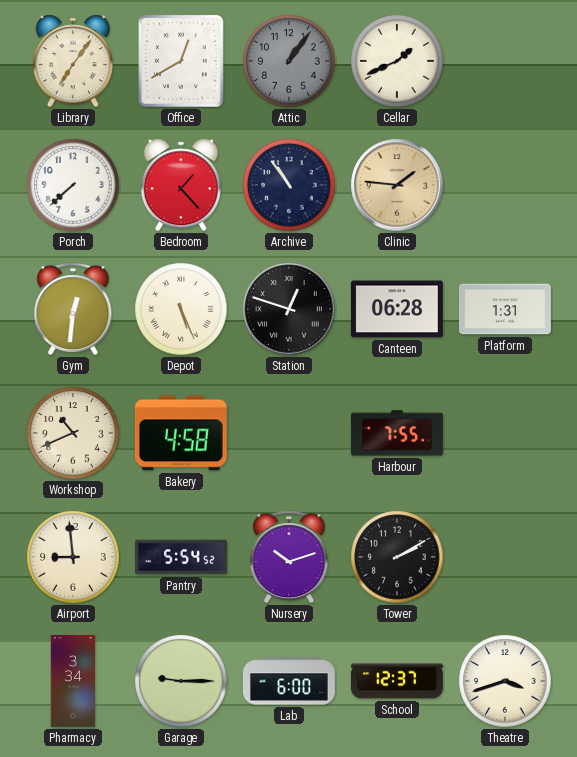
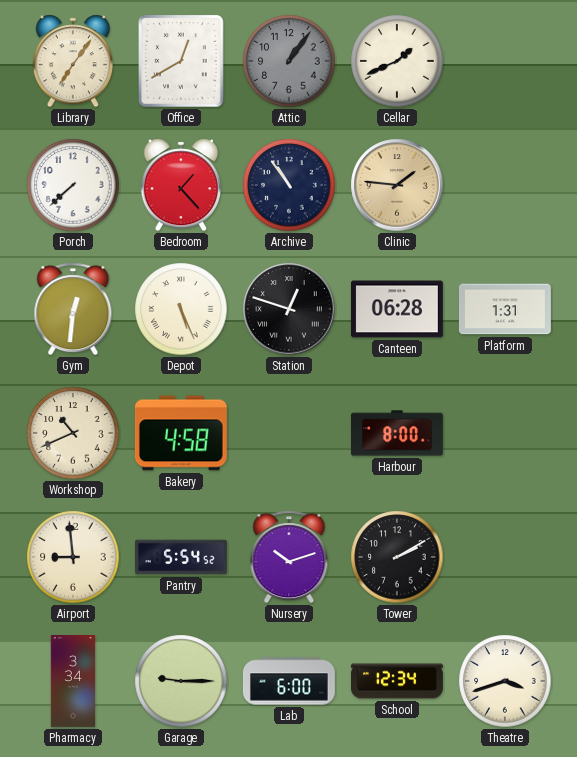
Harbour: 7:55 -> 8:00 (397, 433)
School: 12:37 -> 12:34 (397, 681)
